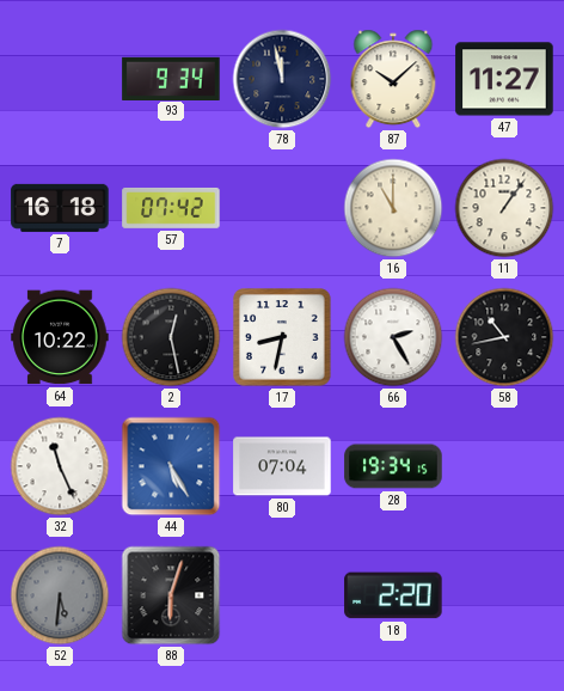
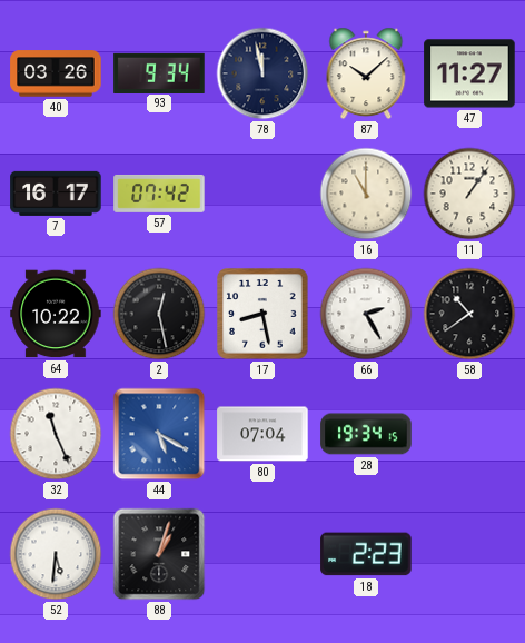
40: none -> 03:26 (56, 73)
7: 16:18 -> 16:17 (56, 194)
17: 8:32 -> 8:28 (264, 315)
58: 10:43 -> 10:39 (469, 314)
44: 5:25 -> 5:20 (159, 434)
52 dial: grey -> white (56, 554)
88: 6:03 -> 1:03 (159, 554)
18: 2:20 -> 2:23 (366, 554)
